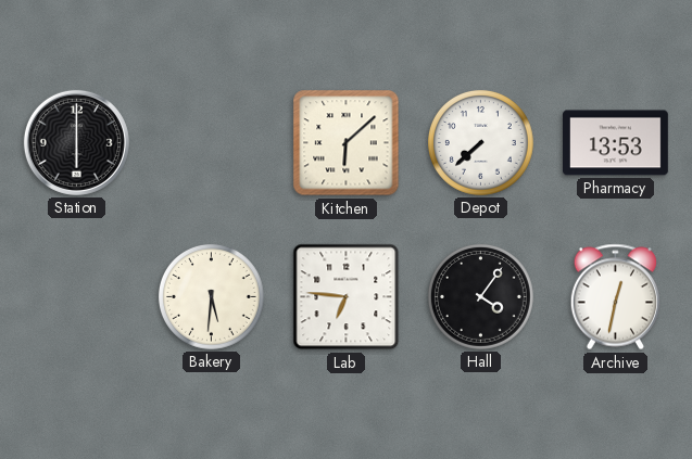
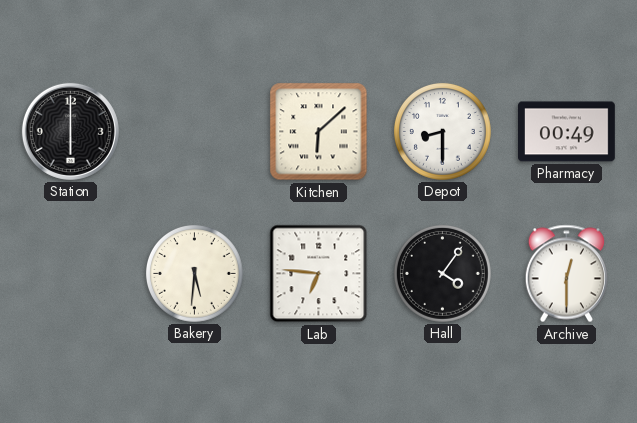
Depot: 7:38 -> 8:30 (442, 131)
Pharmacy: 13:53 -> 00:49 (567, 132)
Archive: 12:32 -> 12:30 (566, 274)
